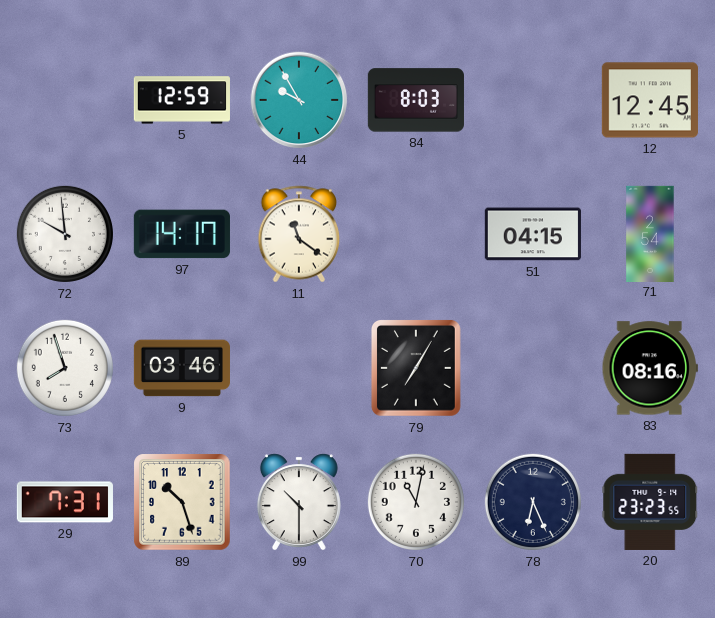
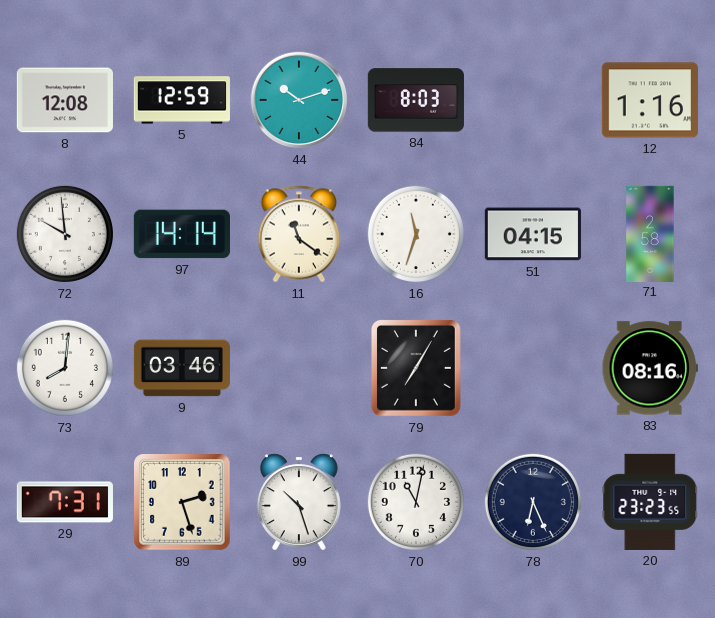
8: none -> 12:08 (65, 100)
44: 9:55 -> 10:12 (299, 100)
12: 12:45 -> 1:16 (650, 100)
97: 14:17 -> 14:14 (182, 234)
16: none -> 11:33 (416, 234)
71: 2:54 -> 2:58 (650, 233)
73: 7:57 -> 8:01 (65, 368)
89: 10:27 -> 2:27 (182, 502)
99: 10:30 -> 10:27 (299, 502)
